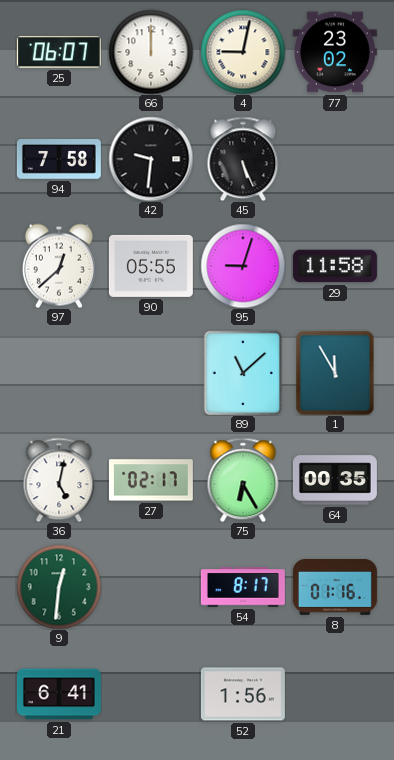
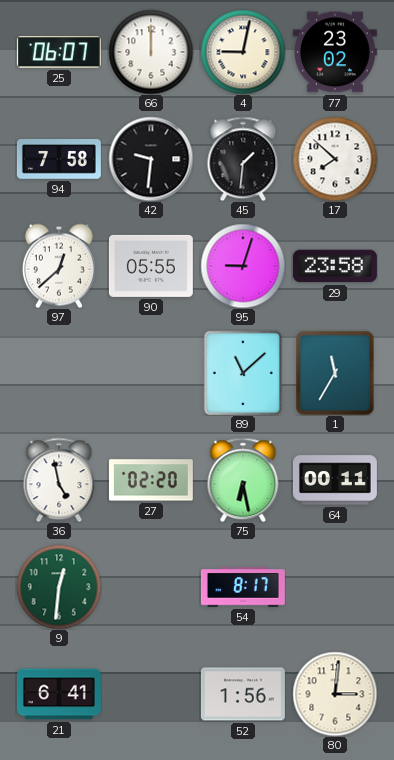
45: 5:26 -> 1:31 (243, 159)
17: none -> 7:52 (335, 159)
29: 11:58 -> 23:58 (335, 266)
1: 11:55 -> 11:35 (335, 373)
36: 5:02 -> 4:58 (59, 480)
27: 02:17 -> 02:20 (151, 480)
75: 6:25 -> 6:28 (243, 480)
64: 00:35 -> 00:11 (335, 480)
8: 01:16 -> none (335, 587)
80: none -> 3:01 (335, 694)
